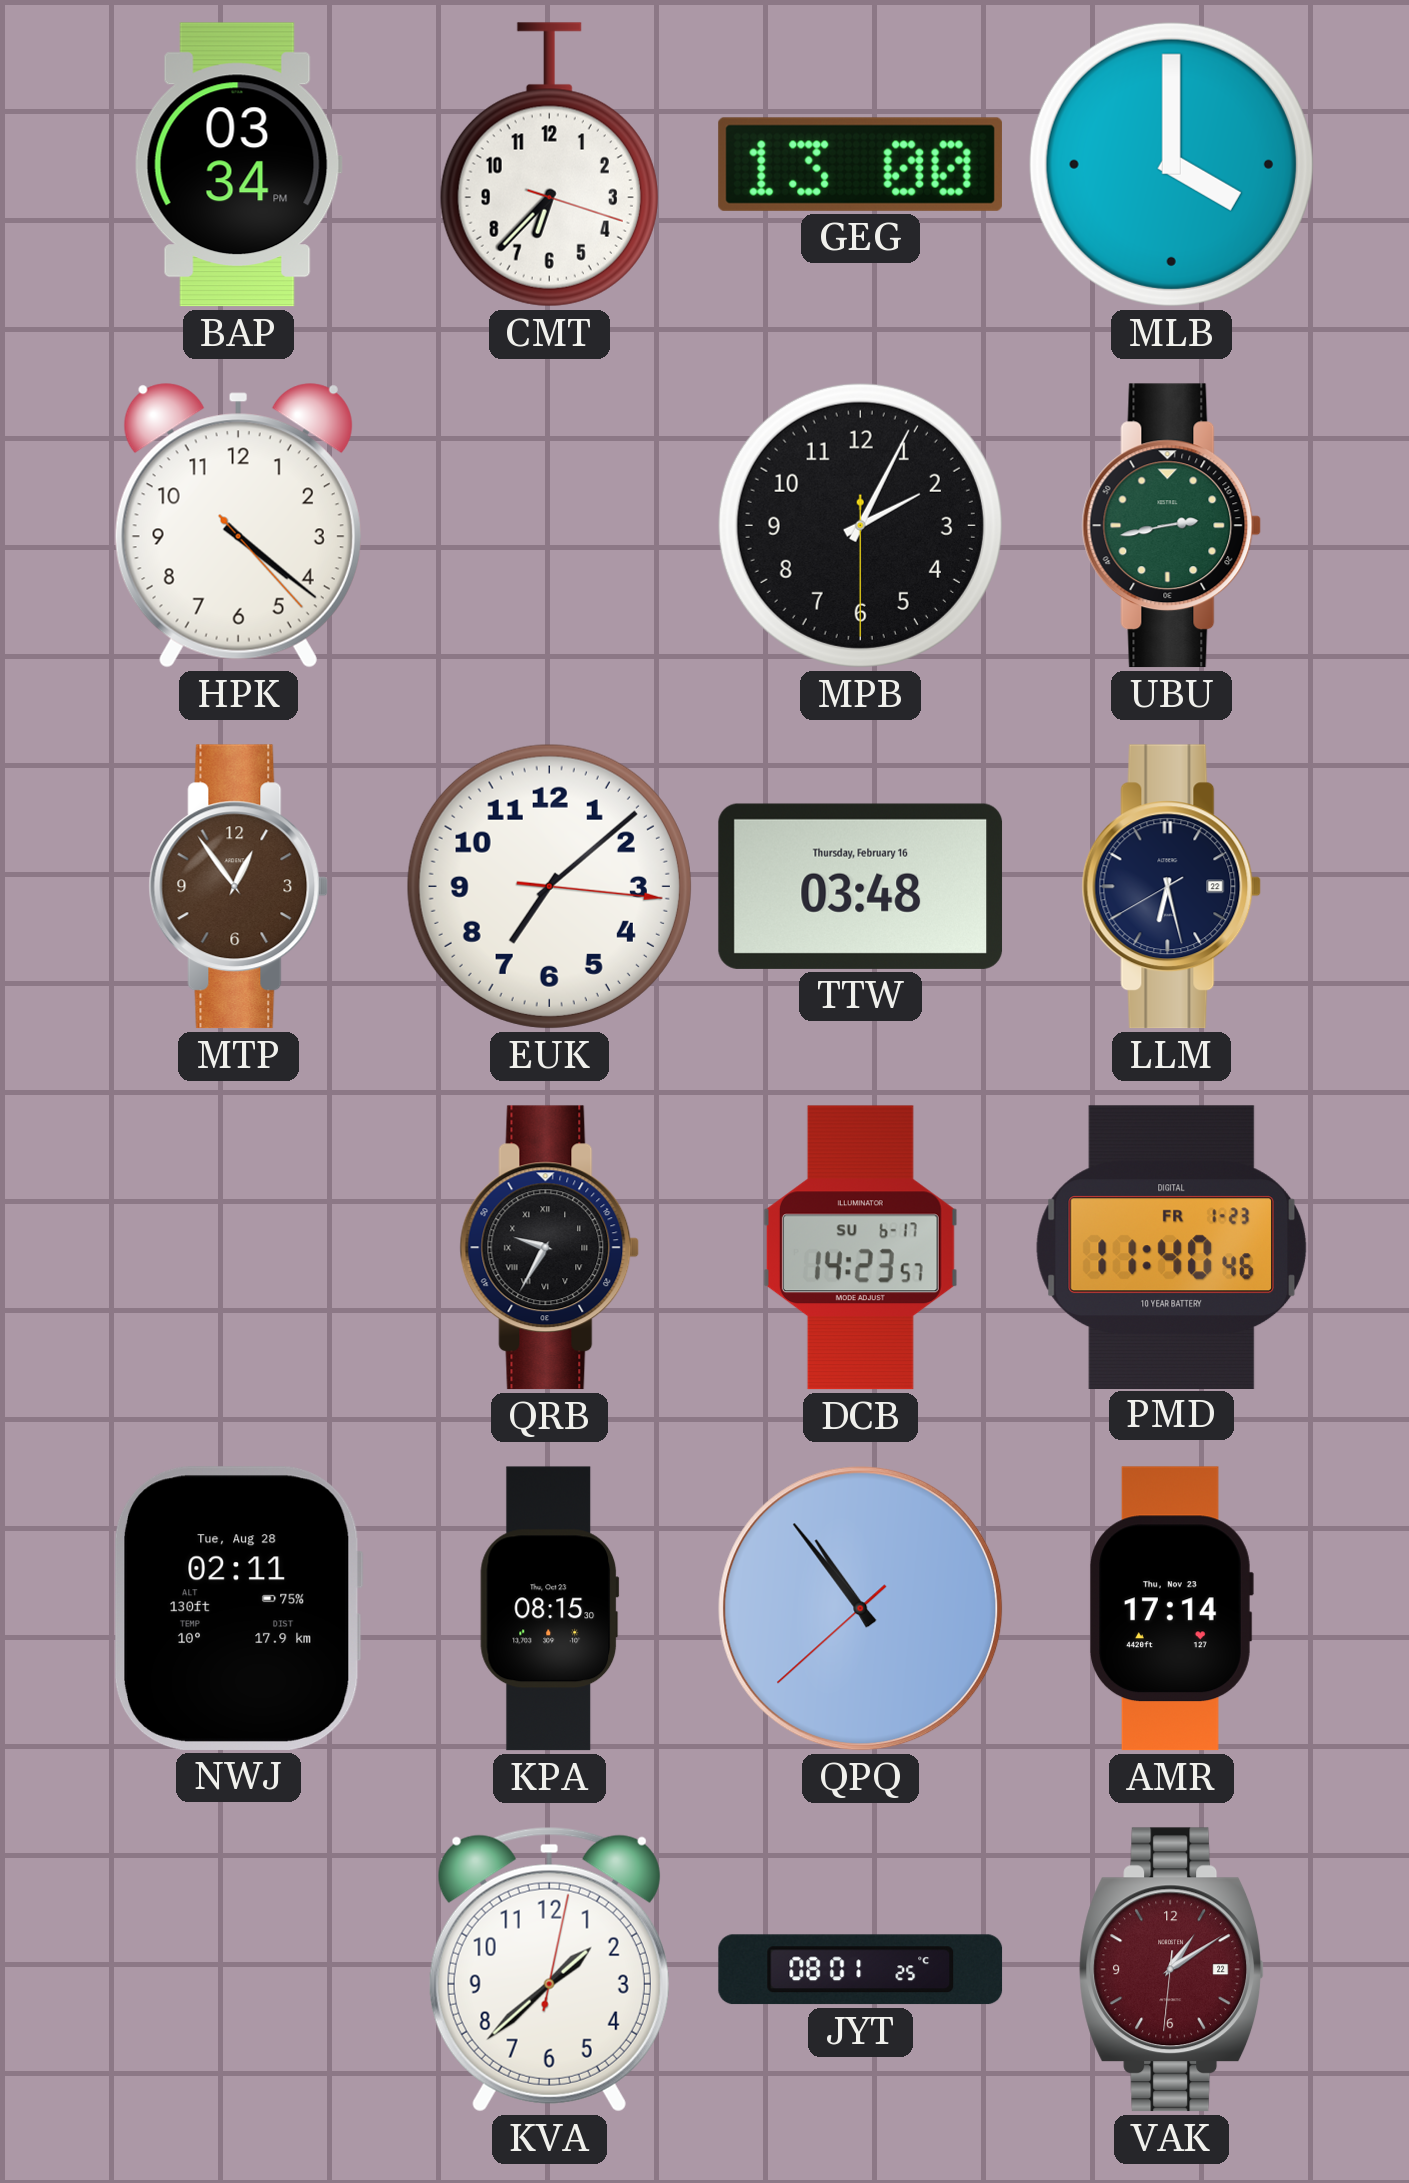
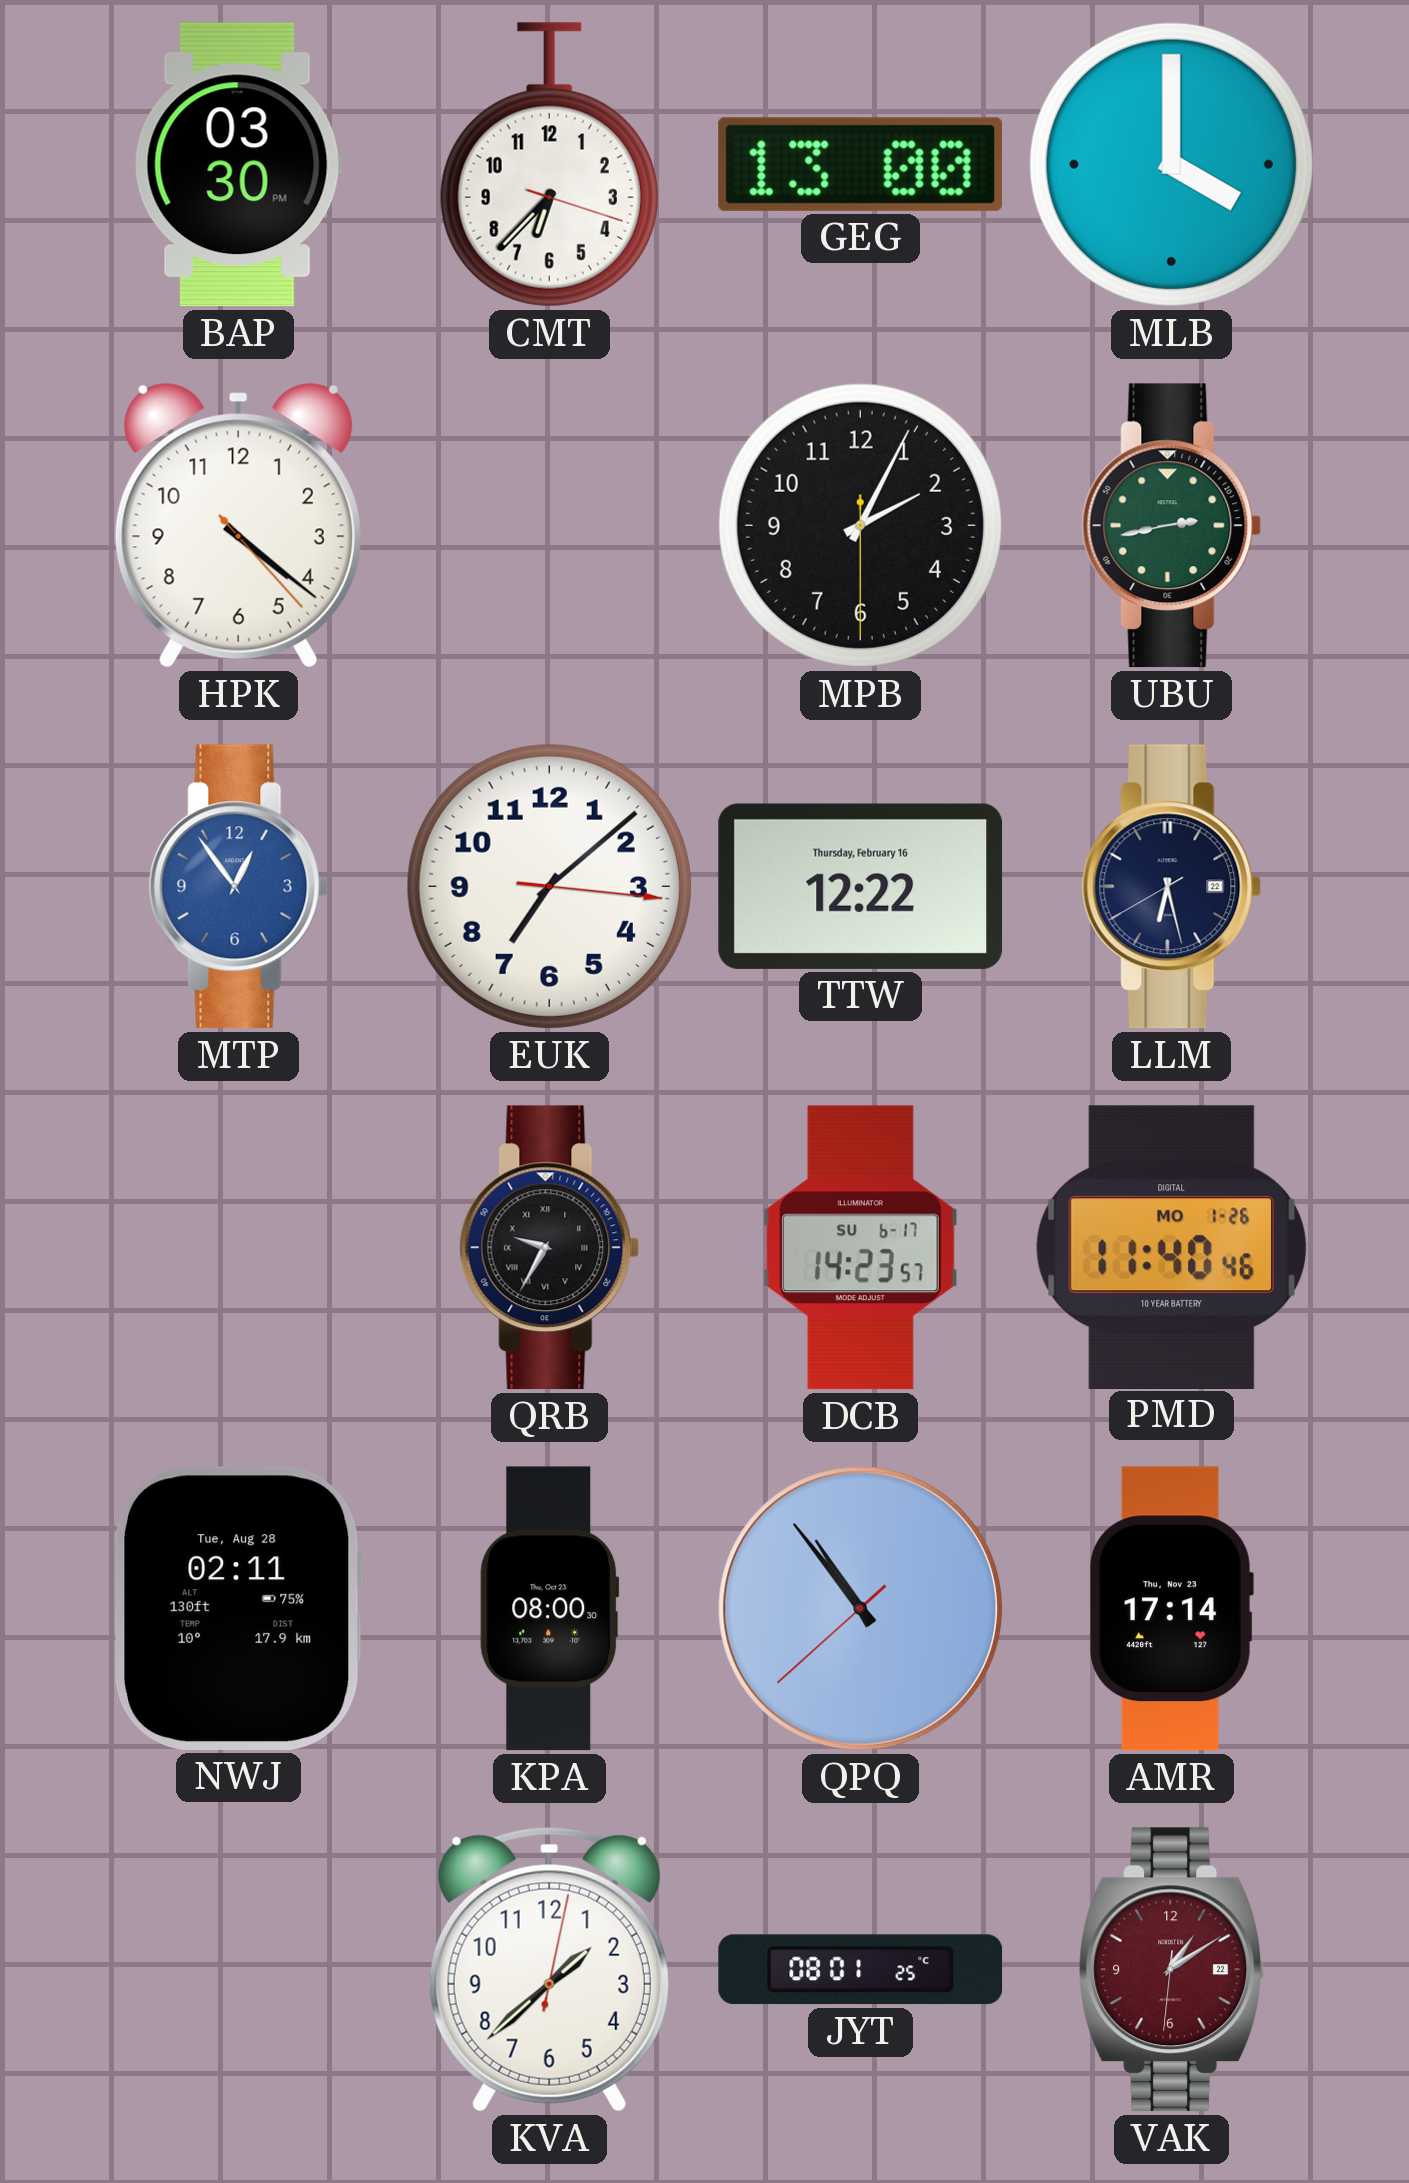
BAP: 03:34 -> 03:30 (238, 165)
MTP dial: brown -> blue (239, 887)
TTW: 03:48 -> 12:22 (861, 886)
PMD date: FR 1-23 -> MO 1-26 (1171, 1247)
KPA: 08:15 -> 08:00 (550, 1609)
